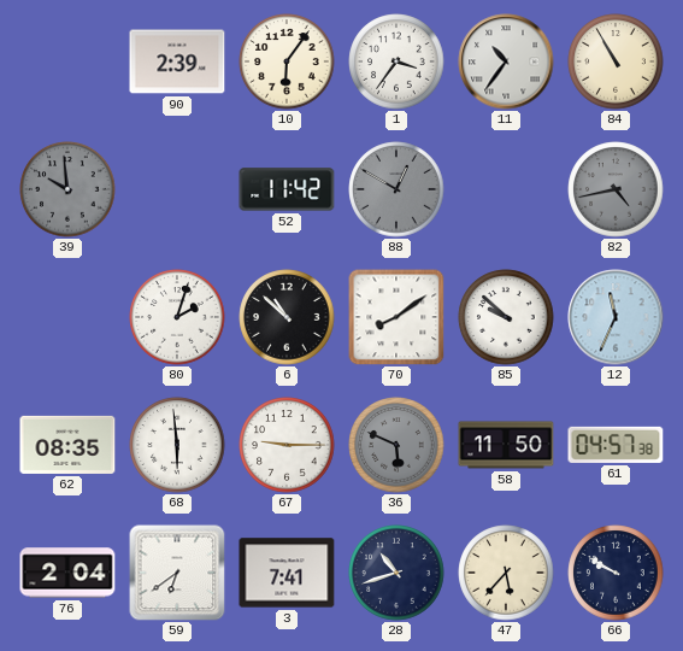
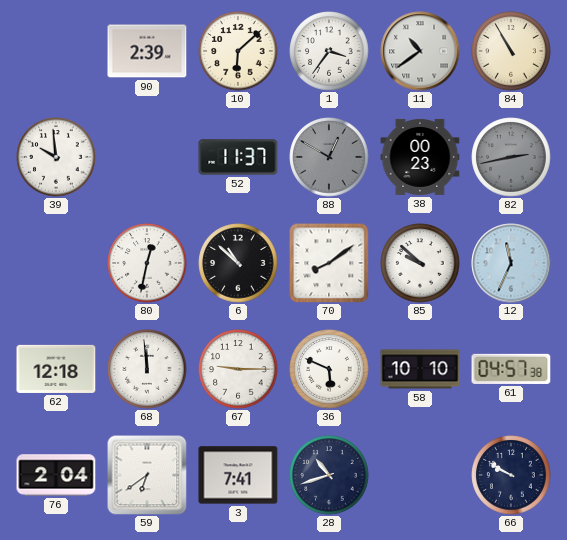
10: 6:06 -> 6:08 (238, 51)
11: 10:36 -> 10:39 (420, 51)
39 dial: grey -> white (56, 157)
52: 11:42 -> 11:37 (238, 157)
38: none -> 00:23 (420, 157)
82: 4:43 -> 2:43 (511, 157)
80: 2:03 -> 12:32 (147, 263)
62: 08:35 -> 12:18 (56, 369)
68: 5:59 -> 11:59 (147, 369)
36 dial: grey -> white (329, 369)
58: 11:50 -> 10:10 (420, 369)
47: 5:37 -> none (506, 573)
